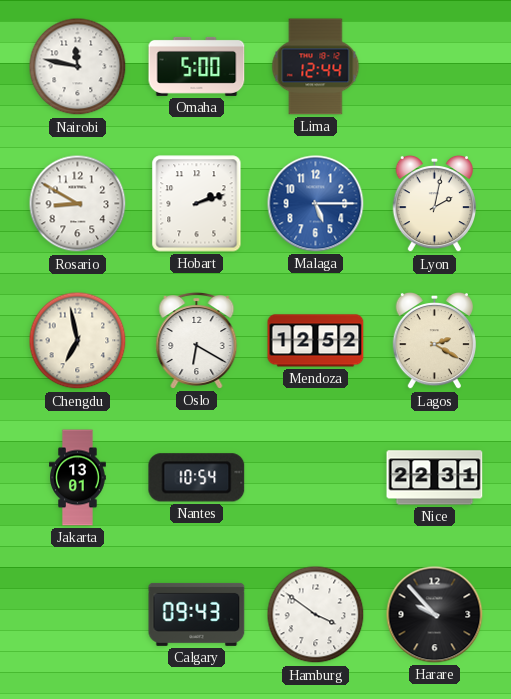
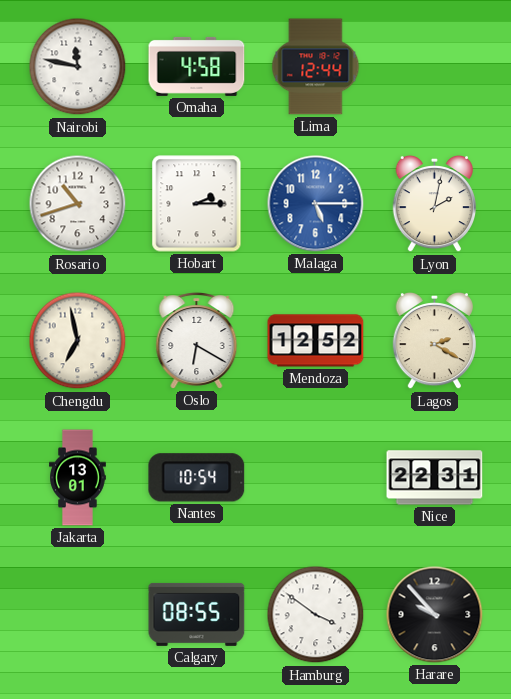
Omaha: 5:00 -> 4:58 (197, 66)
Rosario: 8:50 -> 10:42 (78, 204)
Hobart: 2:12 -> 2:15 (197, 204)
Calgary: 09:43 -> 08:55 (197, 614)
